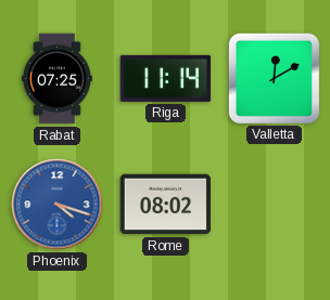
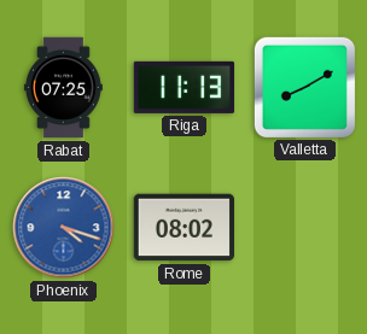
Riga: 11:14 -> 11:13 (185, 87)
Valletta: 12:10 -> 8:10 (304, 87)
